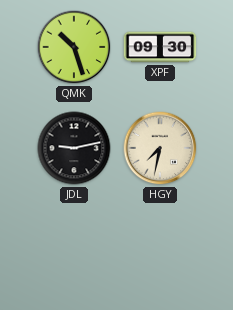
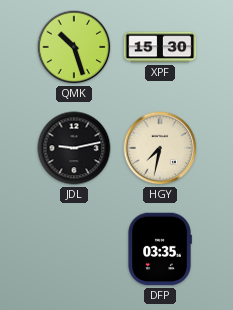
XPF: 09:30 -> 15:30 (160, 47)
DFP: none -> 03:35 (160, 249)
